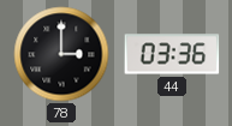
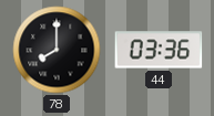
78: 3:00 -> 8:00 (57, 50)
